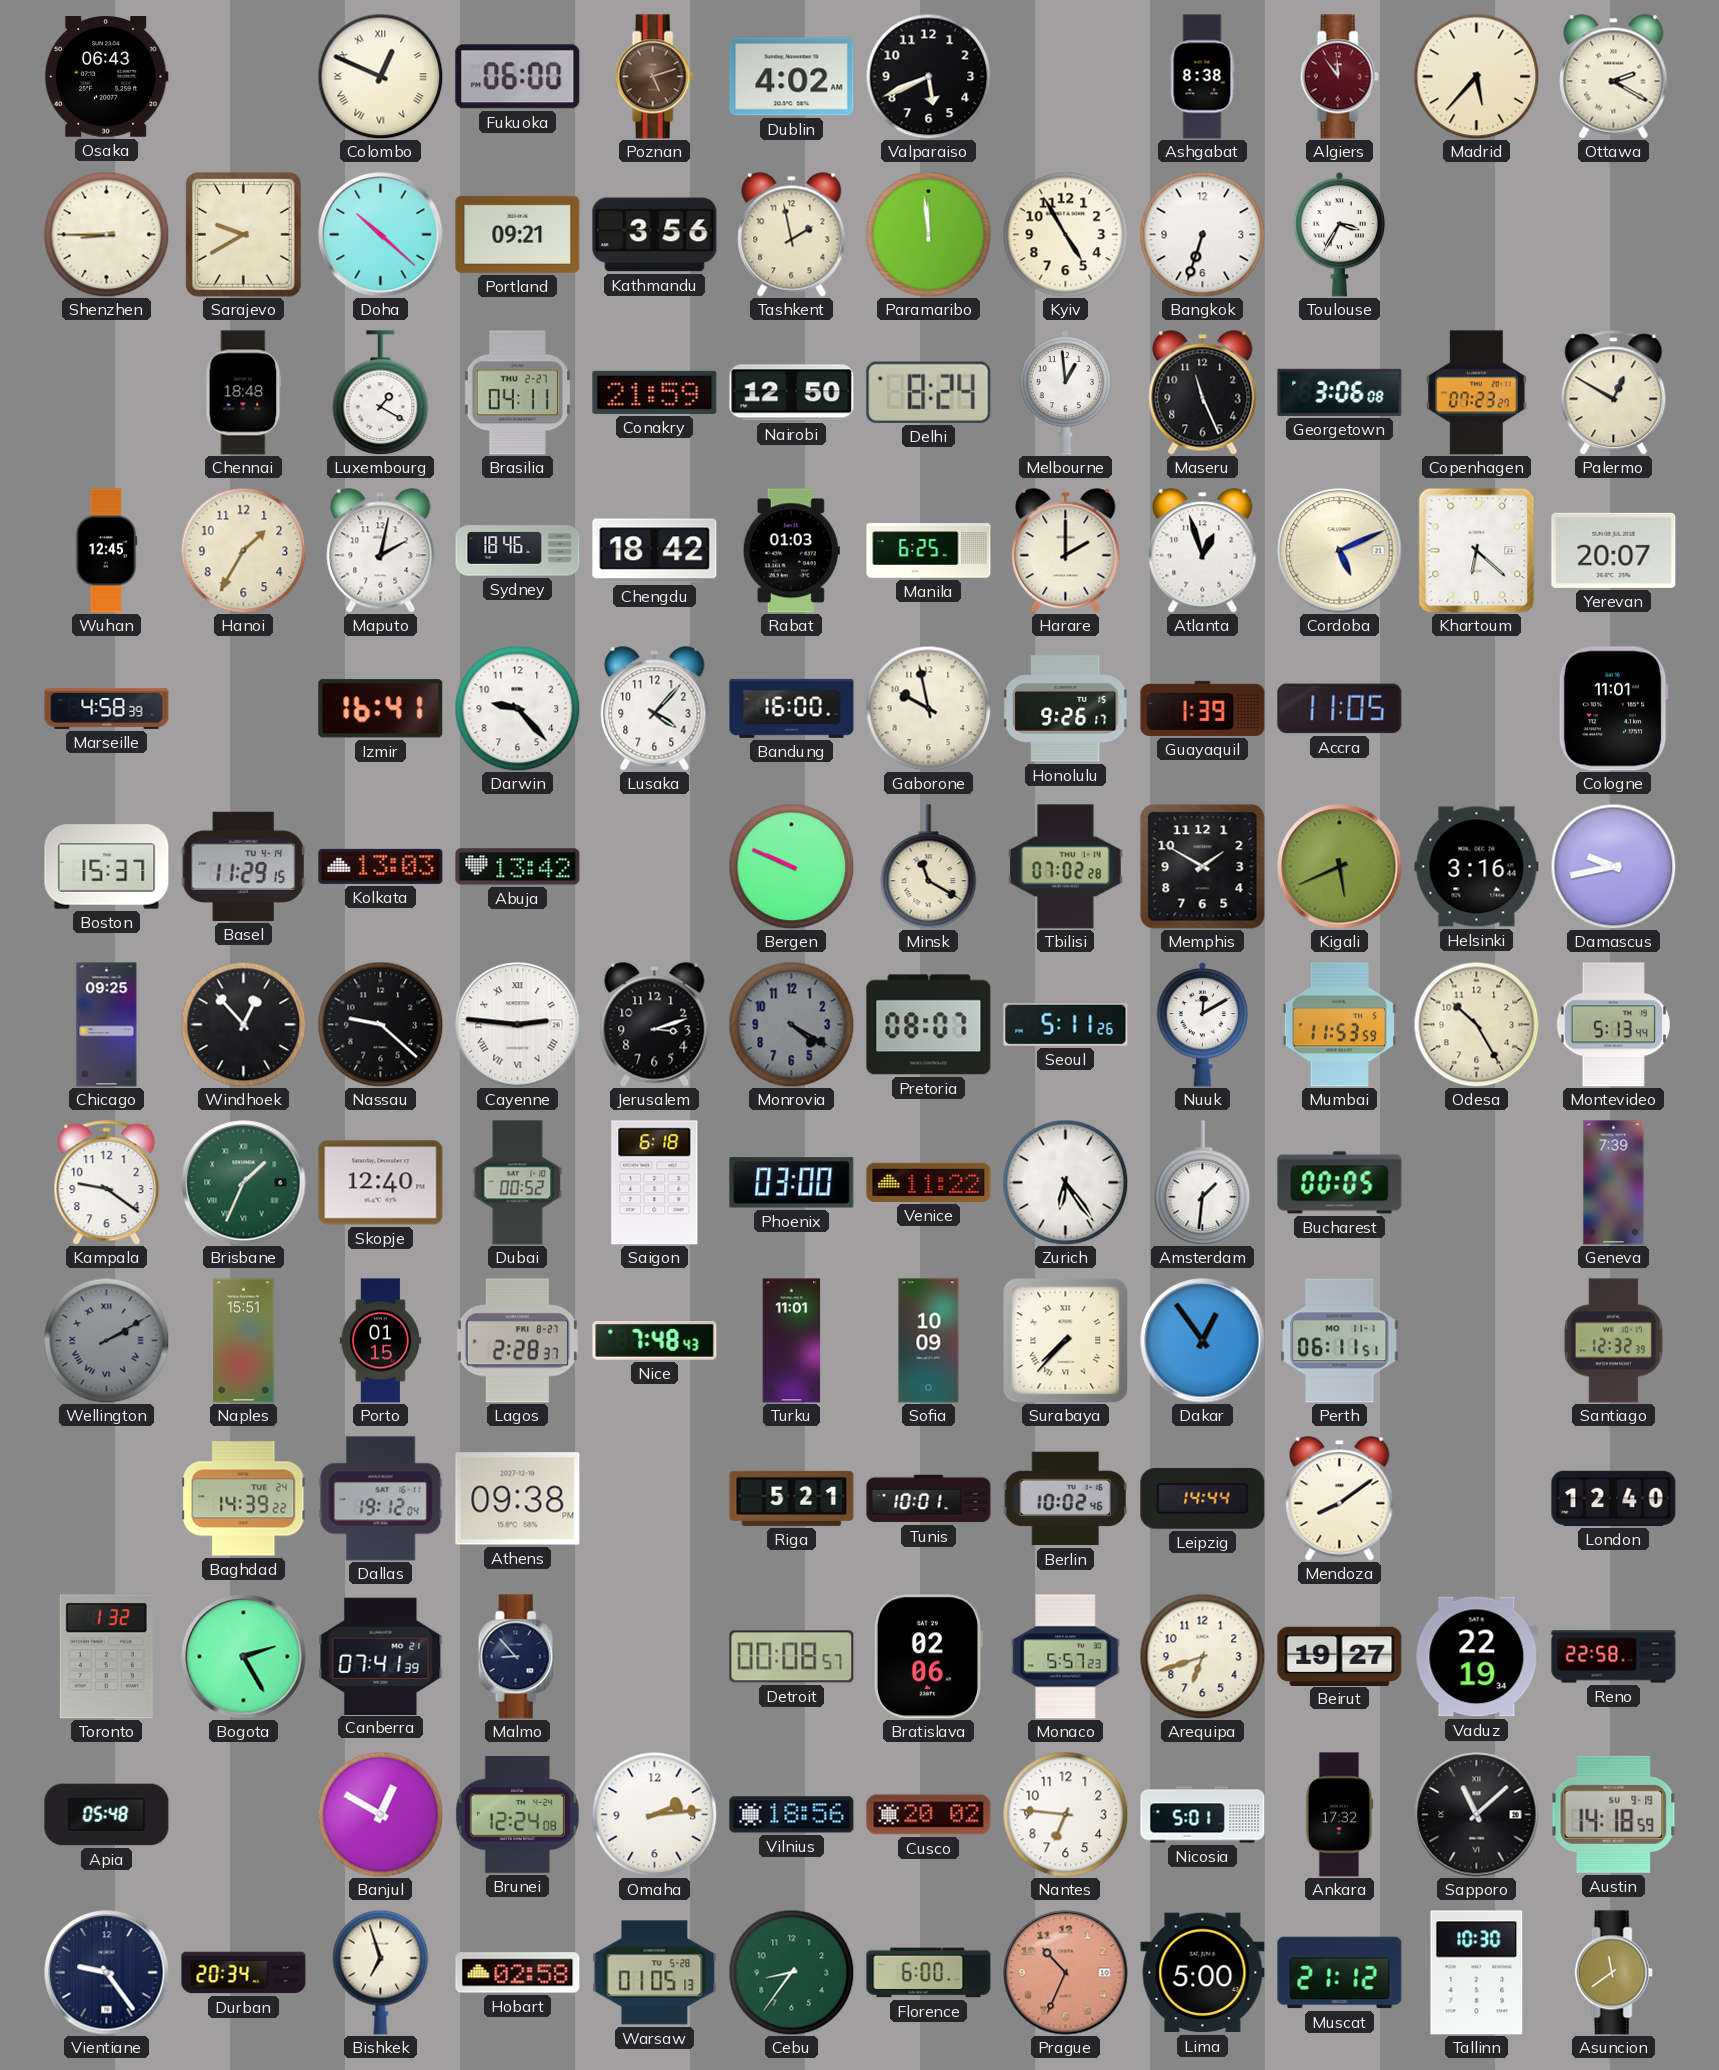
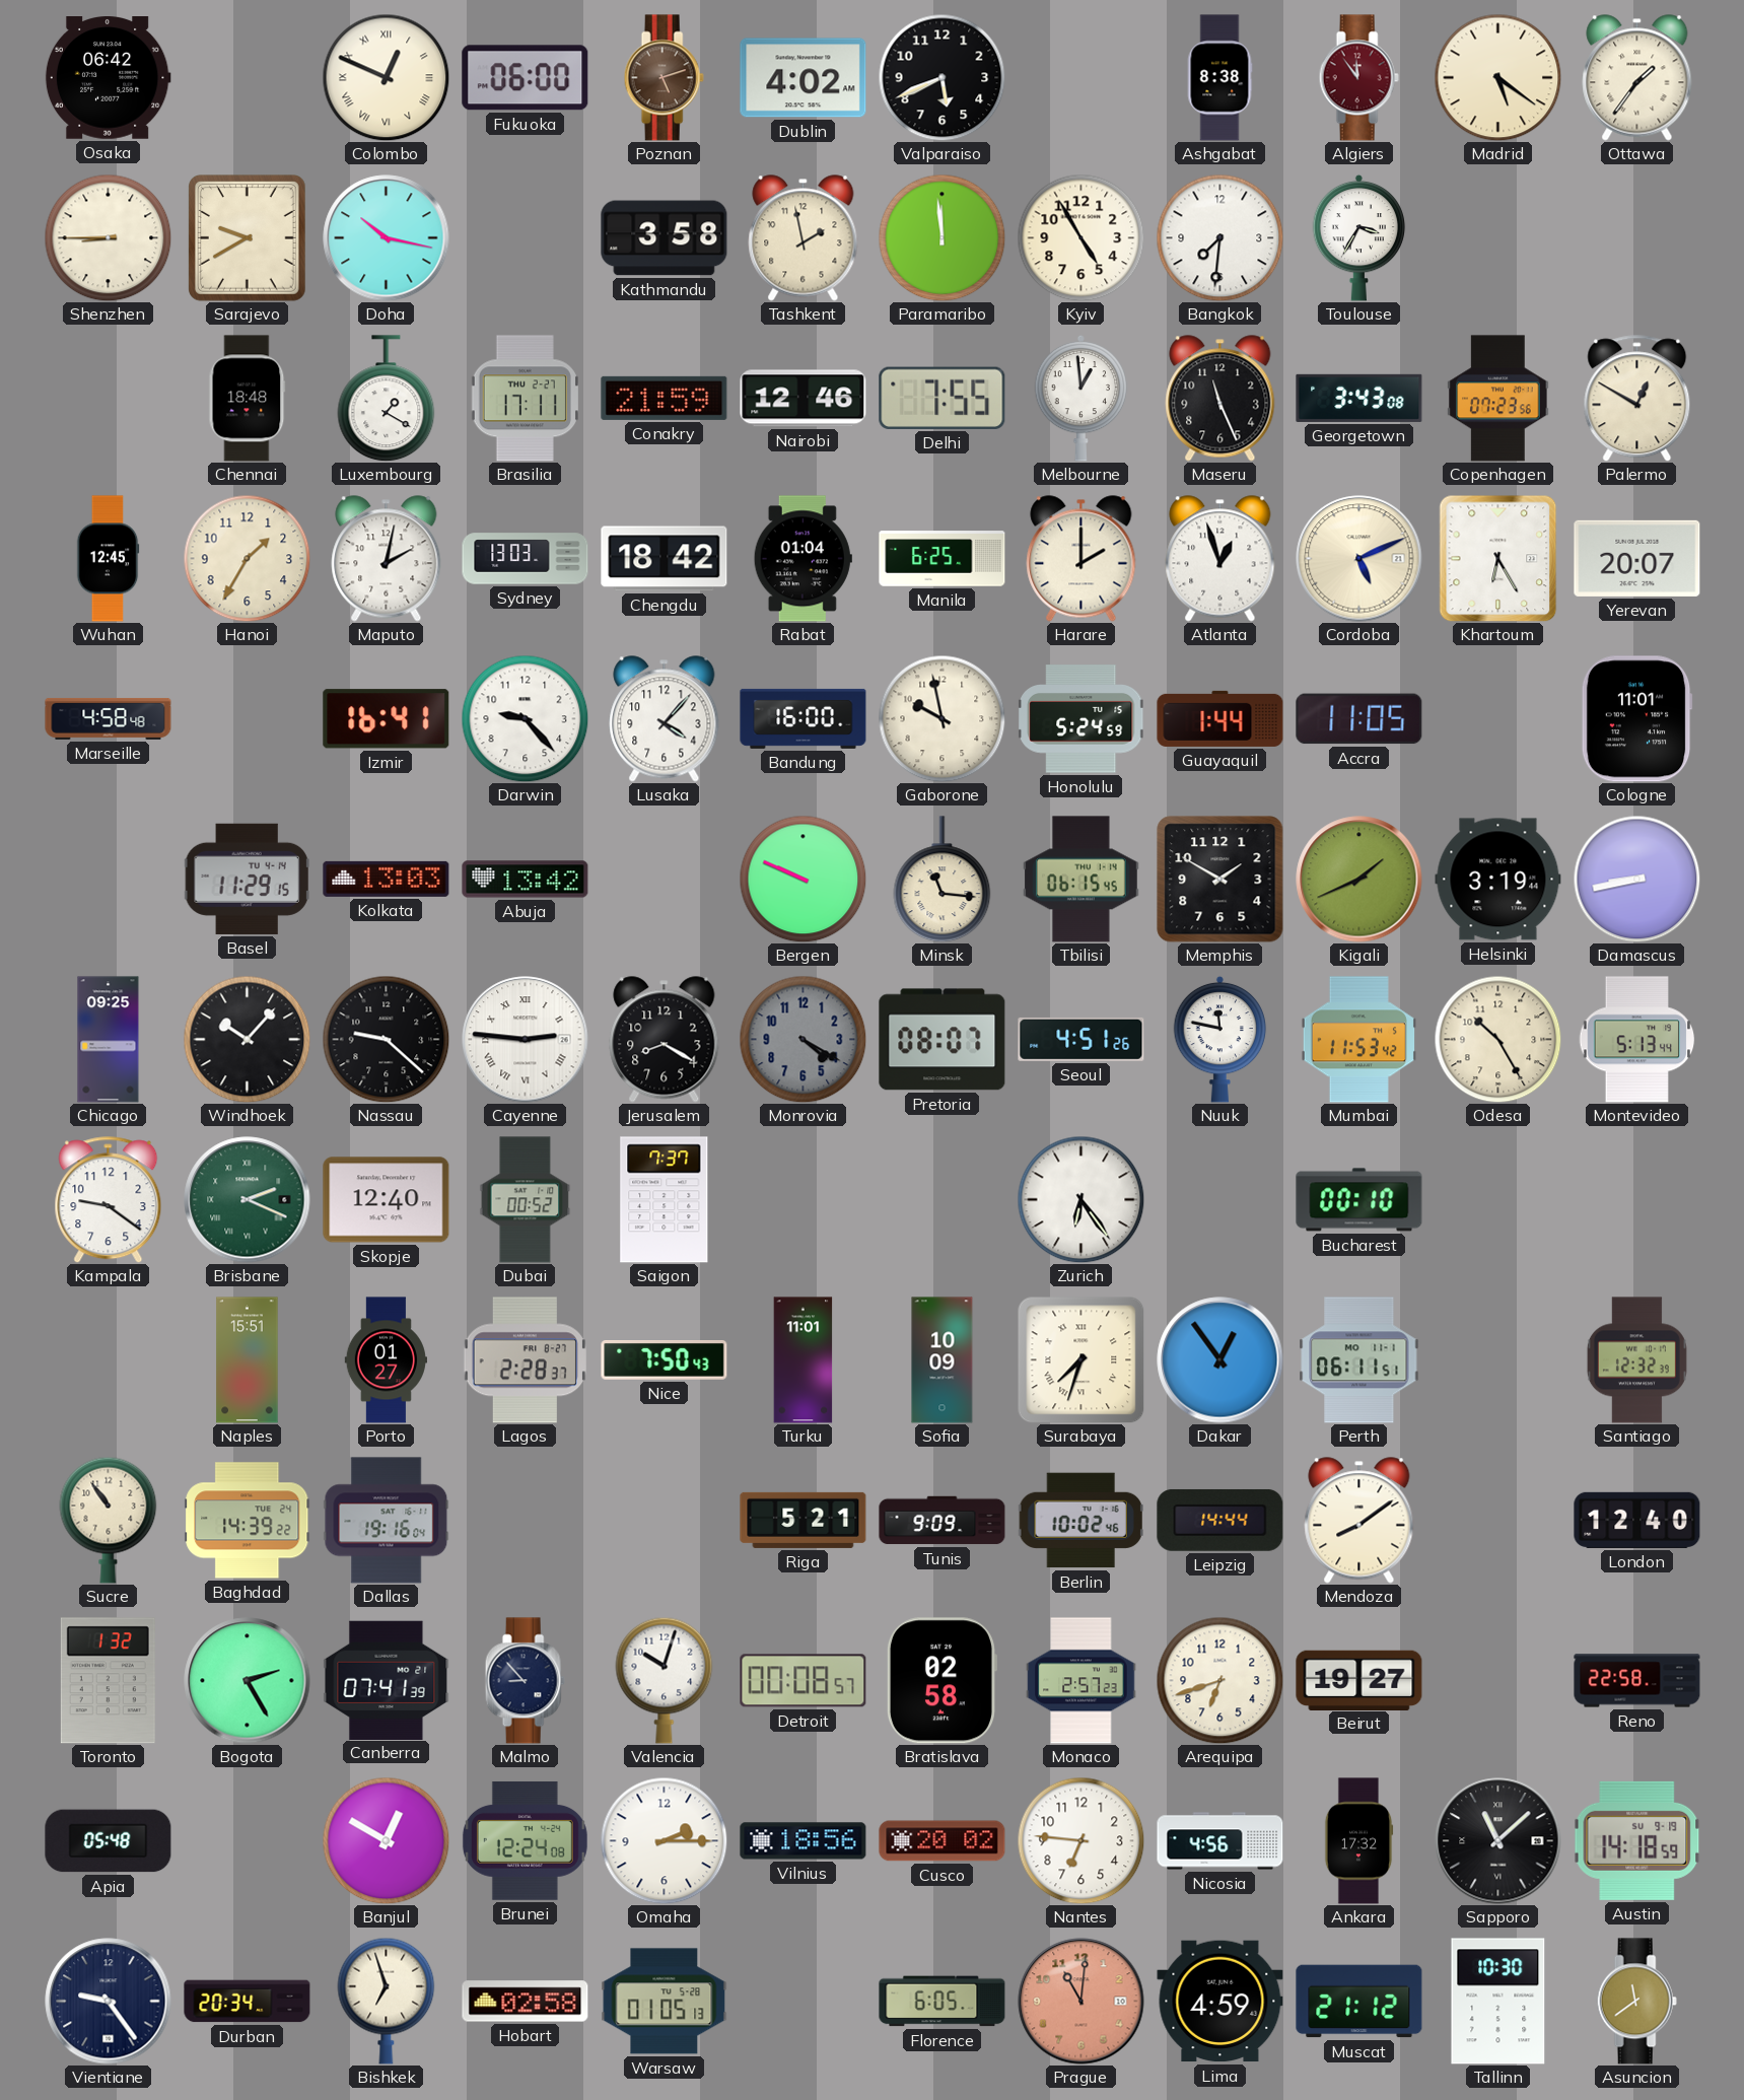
Osaka: 06:43 -> 06:42 (108, 78)
Madrid: 5:37 -> 5:21 (1497, 77)
Ottawa: 2:20 -> 1:36 (1637, 78)
Doha: 10:22 -> 10:17 (387, 238)
Portland: 09:21 -> none (518, 234)
Kathmandu: 3:56 -> 3:58 (665, 238)
Bangkok: 6:33 -> 7:31 (1219, 237)
Brasilia: 04:11 -> 17:11 (525, 399)
Nairobi: 12:50 -> 12:46 (804, 399)
Delhi: 8:24 -> 7:55 (943, 398)
Georgetown: 3:06 -> 3:43 (1359, 398)
Copenhagen: 07:23:27 -> 07:23:56 (1498, 399)
Sydney: 18:46 -> 13:03 (526, 559)
Rabat: 01:03 -> 01:04 (803, 559)
Khartoum: 6:22 -> 6:25 (1498, 558)
Marseille: 4:58:39 -> 4:58:48 (109, 718)
Honolulu: 9:26 -> 5:24 (1080, 719)
Guayaquil: 1:39 -> 1:44 (1220, 718)
Boston: 15:37 -> none (107, 867)
Minsk: 11:20 -> 11:16 (943, 880)
Tbilisi: 07:02 -> 06:15 (1082, 880)
Kigali: 5:41 -> 1:41 (1359, 880)
Helsinki: 3:16 -> 3:19 (1498, 880)
Damascus: 9:43 -> 8:43 (1636, 879)
Windhoek: 12:53 -> 10:07 (247, 1039)
Jerusalem: 3:12 -> 8:20 (665, 1040)
Seoul: 5:11 -> 4:51 (1082, 1039)
Nuuk: 12:10 -> 11:47 (1220, 1039)
Mumbai: 11:53:59 -> 11:53:42 (1358, 1040)
Brisbane: 1:34 -> 2:19 (248, 1200)
Saigon: 6:18 -> 7:37 (665, 1200)
Phoenix: 03:00 -> none (792, 1183)
Venice: 11:22 -> none (929, 1182)
Amsterdam: 1:31 -> none (1203, 1183)
Bucharest: 00:05 -> 00:10 (1359, 1200)
Geneva: 7:39 -> none (1614, 1183)
Wellington: 2:10 -> none (106, 1340)
Porto: 01:15 -> 01:27 (386, 1360)
Nice: 7:48 -> 7:50 (665, 1360)
Surabaya: 7:37 -> 7:33 (1080, 1359)
Sucre: none -> 10:54 (109, 1520)
Dallas: 19:12 -> 19:16 (387, 1521)
Athens: 09:38 -> none (518, 1499)
Tunis: 10:01 -> 9:09 (943, 1521)
Valencia: none -> 10:03 (665, 1680)
Bratislava: 02:06 -> 02:58 (941, 1681)
Monaco: 5:57 -> 2:57 (1082, 1681)
Vaduz: 22:19 -> none (1477, 1657)
Omaha: 2:14 -> 2:15 (664, 1840)
Nicosia: 5:01 -> 4:56 (1220, 1841)
Cebu: 8:36 -> none (791, 1972)
Florence: 6:00 -> 6:05 (943, 2002)
Prague: 10:34 -> 11:01 (1082, 2002)
Lima: 5:00 -> 4:59 (1220, 2002)
